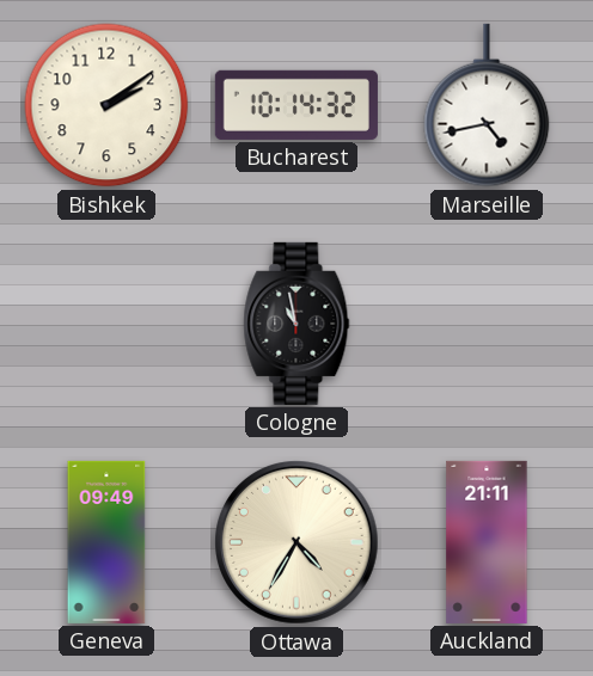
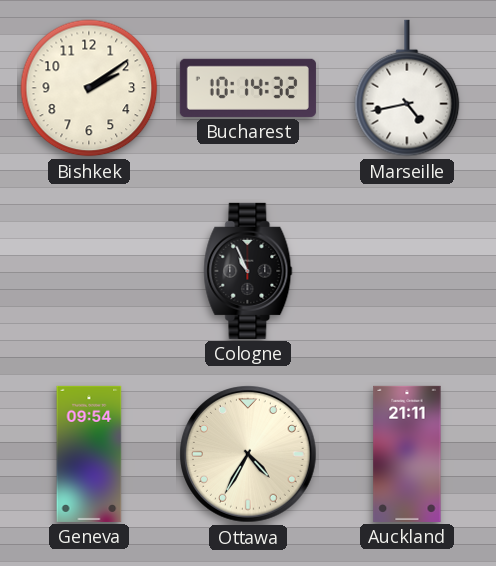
Cologne: 10:58 -> 10:56 (248, 271)
Geneva: 09:49 -> 09:54 (89, 454)
